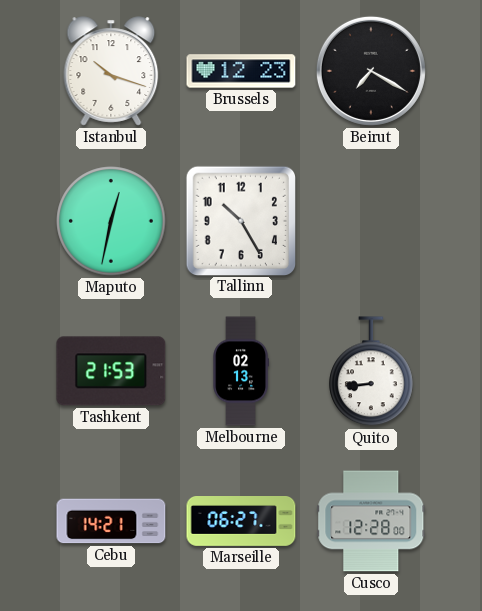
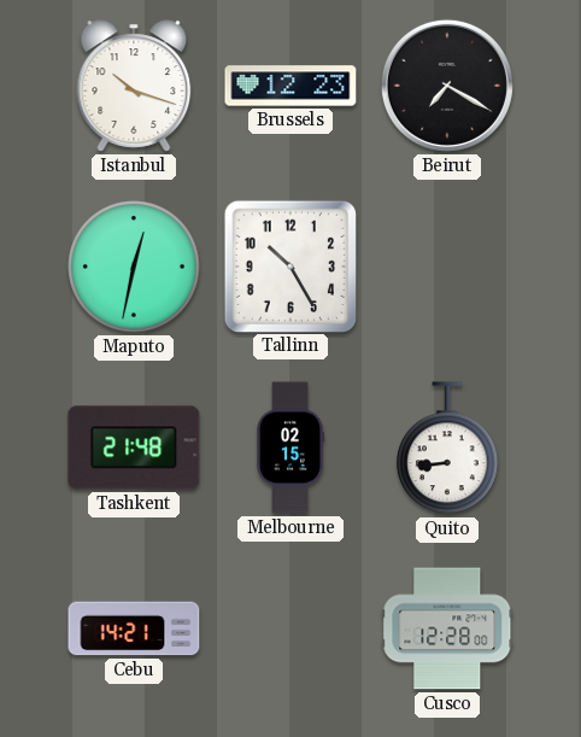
Tashkent: 21:53 -> 21:48 (134, 448)
Melbourne: 02:13 -> 02:15 (290, 448)
Marseille: 06:27 -> none (241, 522)
